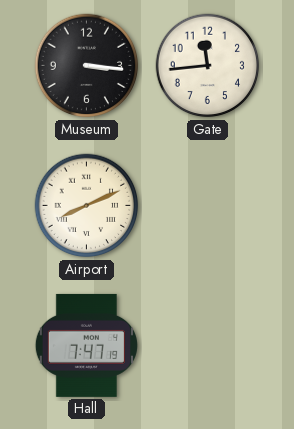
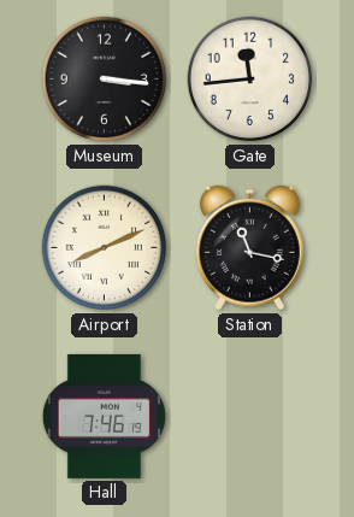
Station: none -> 11:17 (249, 248)
Hall: 7:47 -> 7:46 (104, 416)
